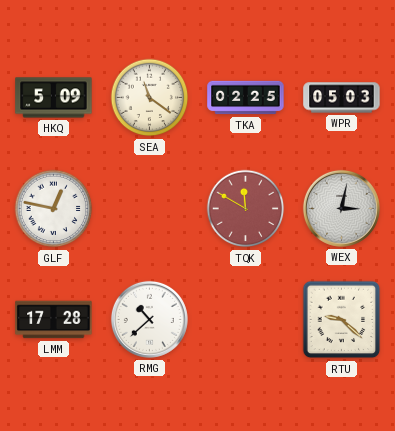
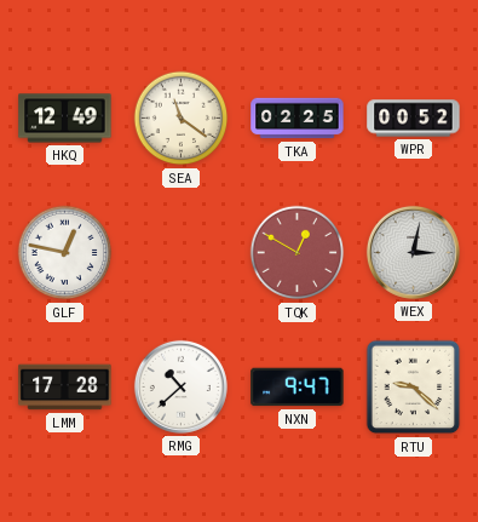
HKQ: 5:09 -> 12:49 (65, 119)
WPR: 05:03 -> 00:52 (414, 119)
TQK: 11:50 -> 12:50 (298, 253)
NXN: none -> 9:47 (298, 388)
